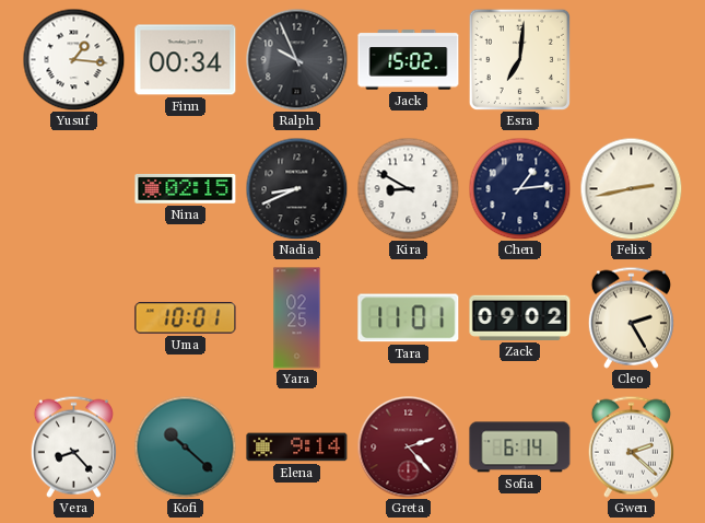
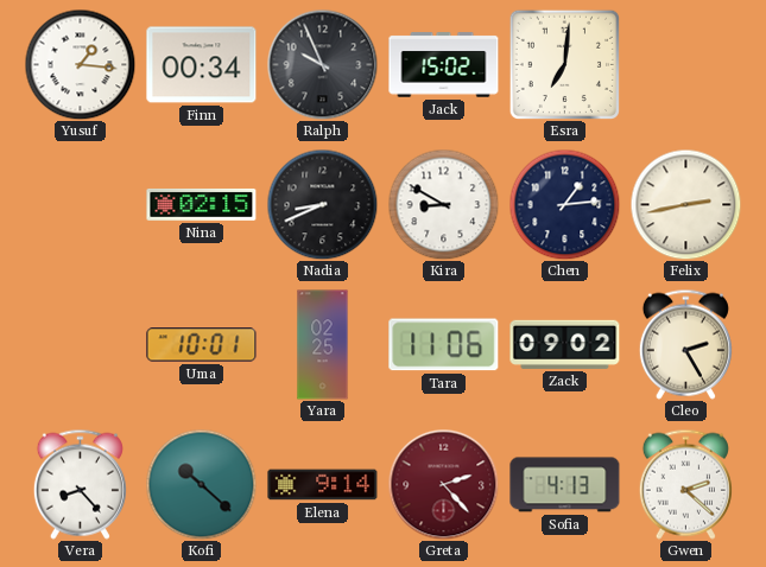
Tara: 11:01 -> 11:06 (444, 345)
Sofia: 6:14 -> 4:13 (565, 485)
